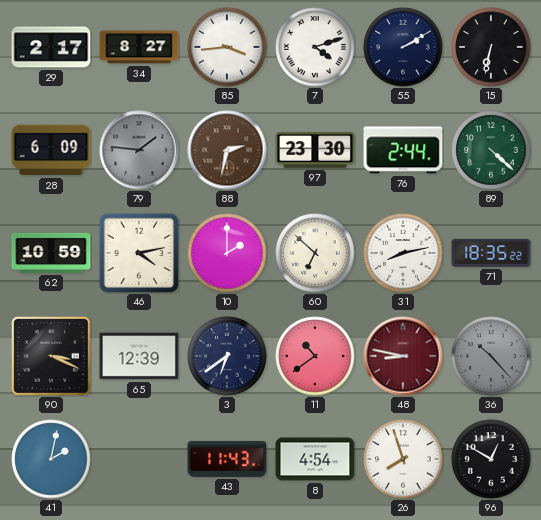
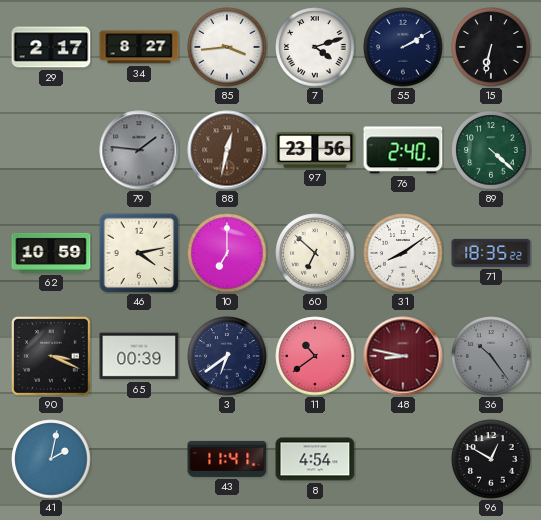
28: 6:09 -> none (51, 150)
88: 2:32 -> 12:32 (227, 150)
97: 23:30 -> 23:56 (315, 151)
76: 2:44 -> 2:40 (403, 150)
10: 2:00 -> 7:00 (227, 253)
31: 8:13 -> 8:09 (403, 253)
65: 12:39 -> 00:39 (139, 356)
36: 10:23 -> 10:24 (491, 356)
43: 11:43 -> 11:41 (227, 459)
26: 7:57 -> none (403, 459)
